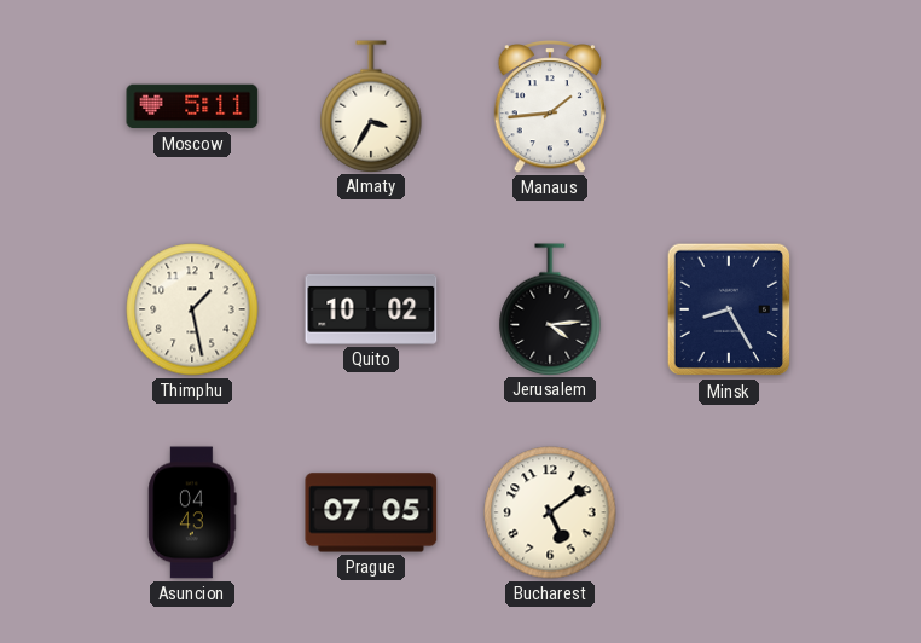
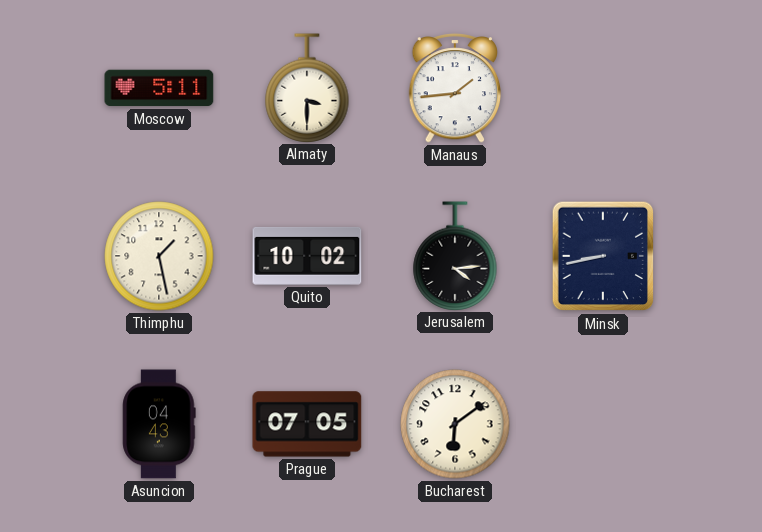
Almaty: 3:35 -> 3:30 (307, 88)
Minsk: 8:25 -> 8:43 (603, 256)
Bucharest: 5:09 -> 6:09 (455, 424)
